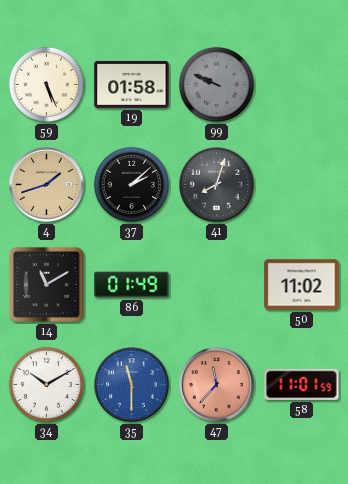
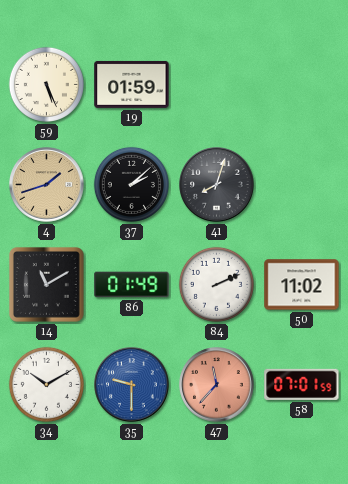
19: 01:58 -> 01:59 (132, 84)
99: 9:49 -> none (216, 84)
84: none -> 2:11 (216, 284)
35: 11:30 -> 9:30 (132, 385)
58: 11:01 -> 07:01 (302, 384)
